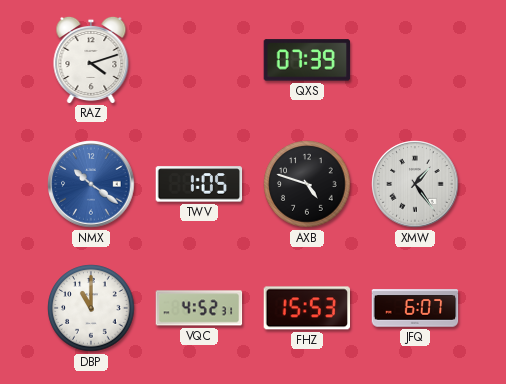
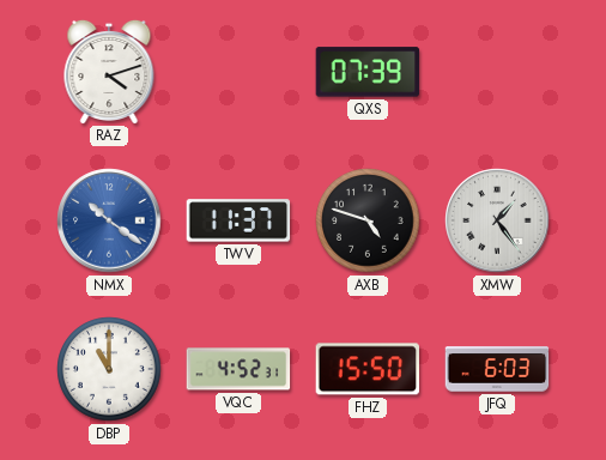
TWV: 1:05 -> 11:37 (238, 220)
FHZ: 15:53 -> 15:50 (366, 369)
JFQ: 6:07 -> 6:03 (497, 369)
